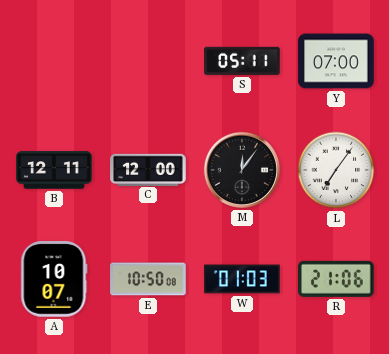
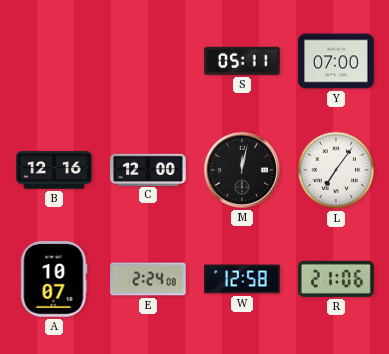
B: 12:11 -> 12:16 (54, 170)
M: 12:06 -> 12:02 (242, 170)
E: 10:50 -> 2:24 (148, 279)
W: 01:03 -> 12:58 (242, 279)
